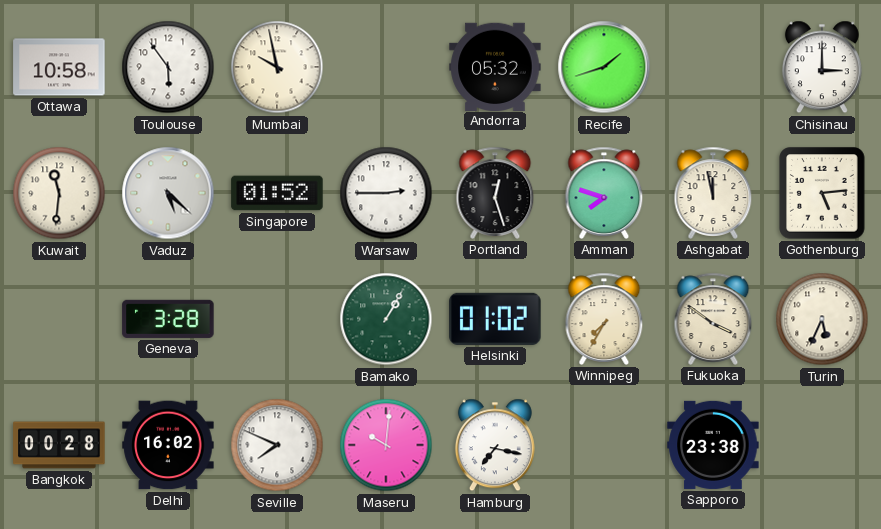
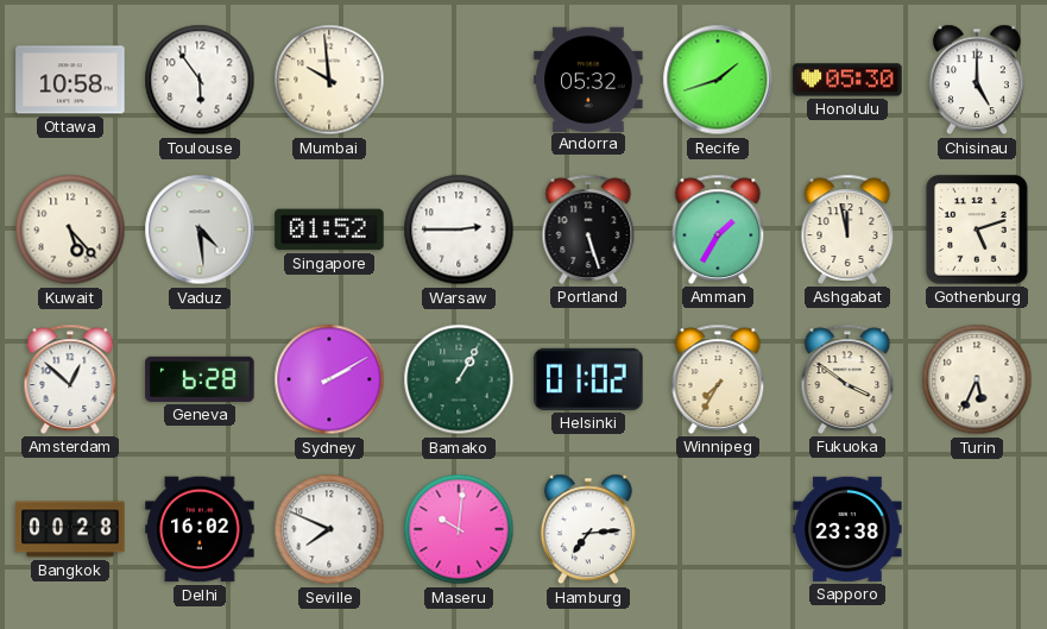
Mumbai: 9:58 -> 9:59 (329, 80)
Honolulu: none -> 05:30 (847, 80)
Chisinau: 3:00 -> 5:00 (977, 80)
Kuwait: 11:31 -> 5:23 (70, 229)
Vaduz: 5:22 -> 4:29 (200, 229)
Portland: 12:27 -> 5:27 (588, 229)
Amman: 7:48 -> 1:35 (718, 229)
Gothenburg: 5:14 -> 5:12 (977, 229)
Amsterdam: none -> 12:52 (70, 379)
Geneva: 3:28 -> 6:28 (200, 379)
Sydney: none -> 2:10 (329, 379)
Hamburg: 7:17 -> 7:14 (588, 529)
